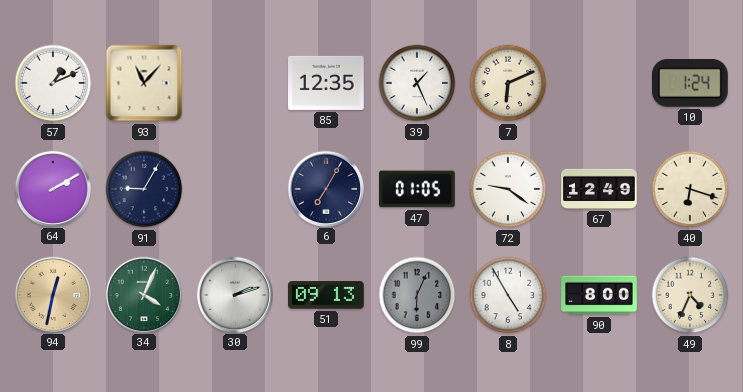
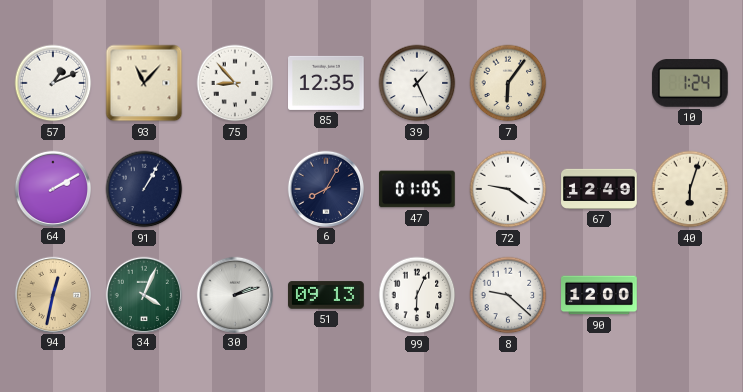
75: none -> 8:53 (235, 83)
7: 6:11 -> 6:06 (508, 83)
91: 9:05 -> 1:05 (144, 189)
6: 7:05 -> 8:05 (325, 188)
40: 6:18 -> 6:03 (690, 189)
99 dial: grey -> white (417, 295)
8: 4:55 -> 9:22 (508, 295)
90: 8:00 -> 12:00 (599, 295)
49: 4:34 -> none (690, 295)
